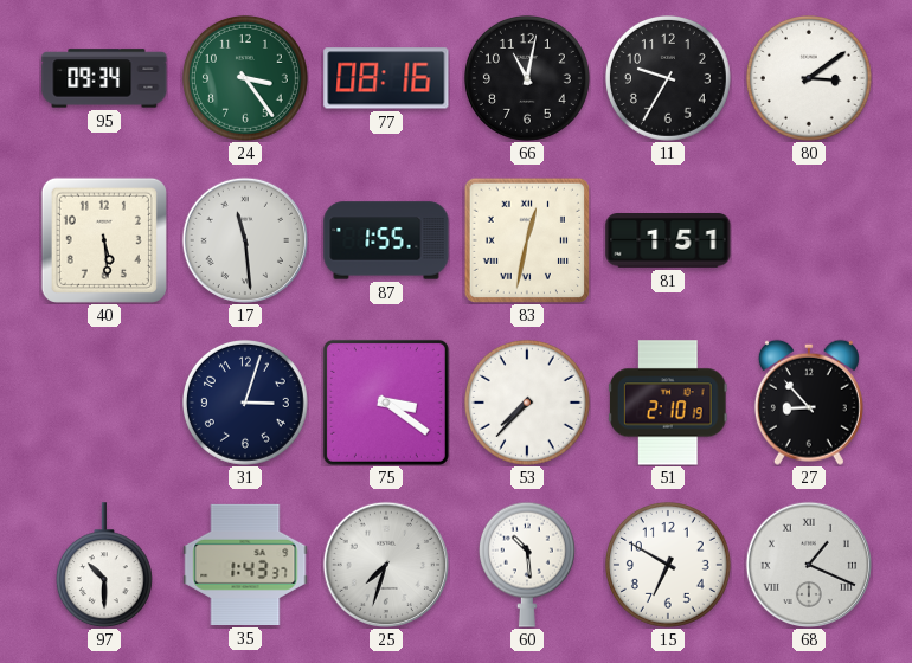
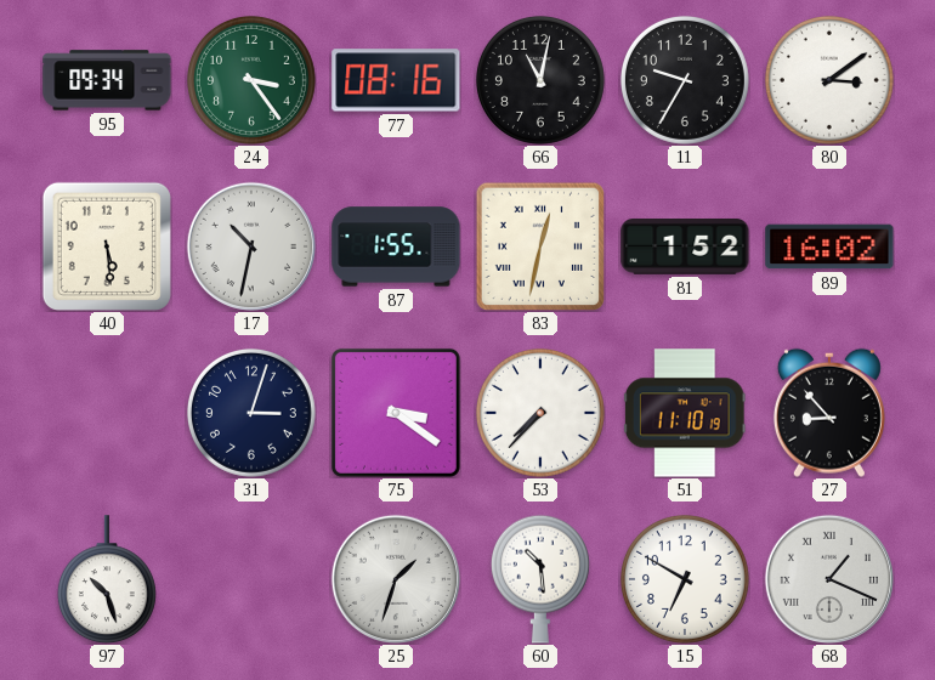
17: 11:29 -> 10:32 (250, 245)
81: 1:51 -> 1:52 (685, 248)
89: none -> 16:02 (829, 246)
51: 2:10 -> 11:10 (685, 413)
97: 10:30 -> 10:27 (107, 579)
35: 1:43 -> none (245, 565)
25: 7:33 -> 1:33 (395, 578)
